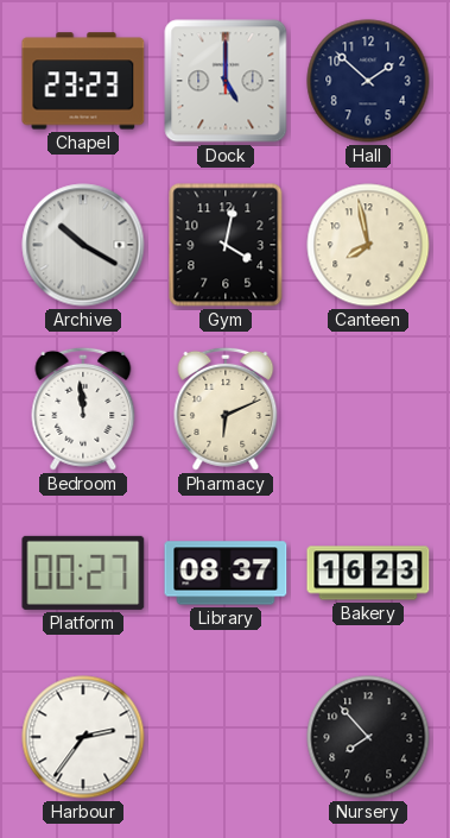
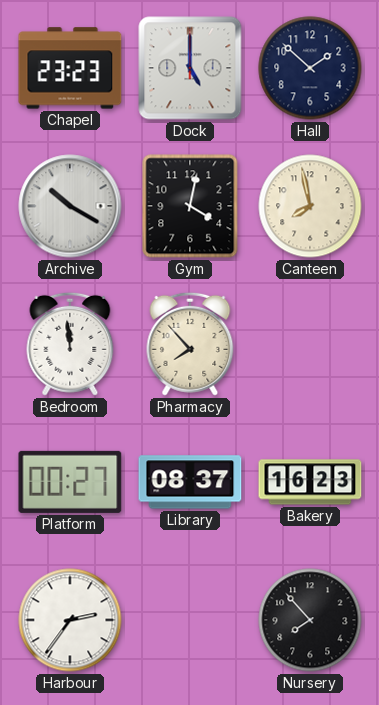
Pharmacy: 6:11 -> 7:53 (190, 344)
